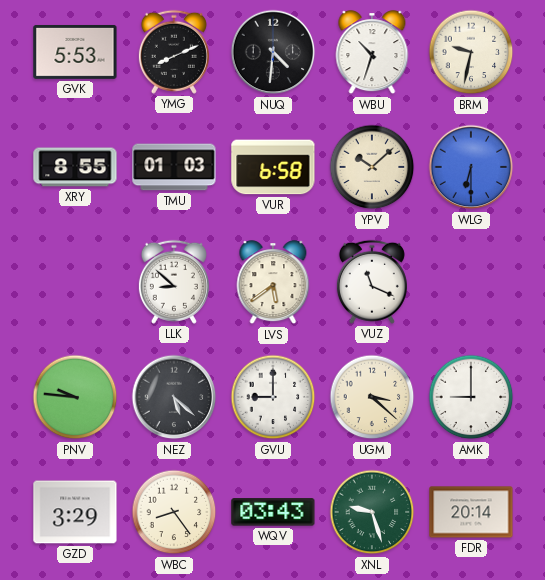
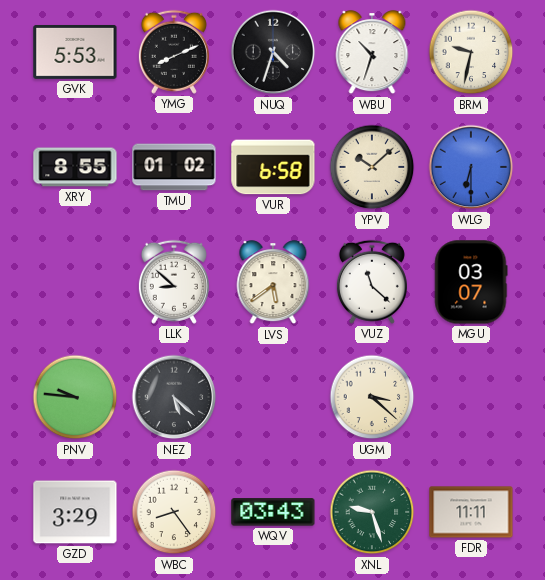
NUQ: 4:31 -> 4:33 (273, 52)
TMU: 01:03 -> 01:02 (174, 167)
VUZ: 11:19 -> 11:22 (372, 282)
MGU: none -> 03:07 (471, 282)
GVU: 9:00 -> none (273, 397)
AMK: 9:00 -> none (471, 397)
FDR: 20:14 -> 11:11 (471, 512)
